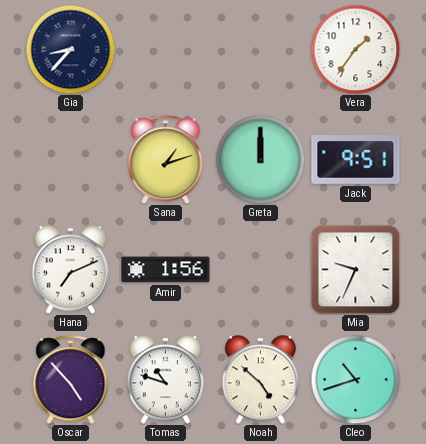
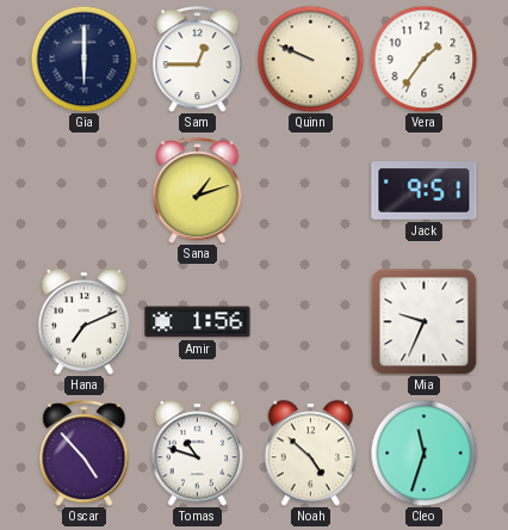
Gia: 8:37 -> 6:00 (83, 58)
Sam: none -> 12:45 (198, 60)
Quinn: none -> 9:49 (310, 58)
Greta: 12:00 -> none (260, 159)
Cleo: 10:42 -> 11:33 (423, 452)
